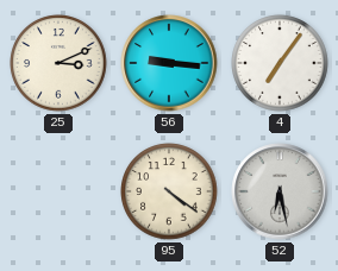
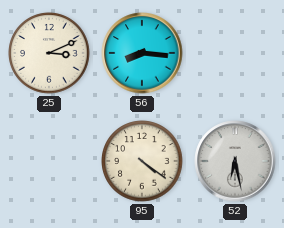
56: 9:16 -> 8:16 (142, 53)
4: 7:06 -> none (280, 63)
